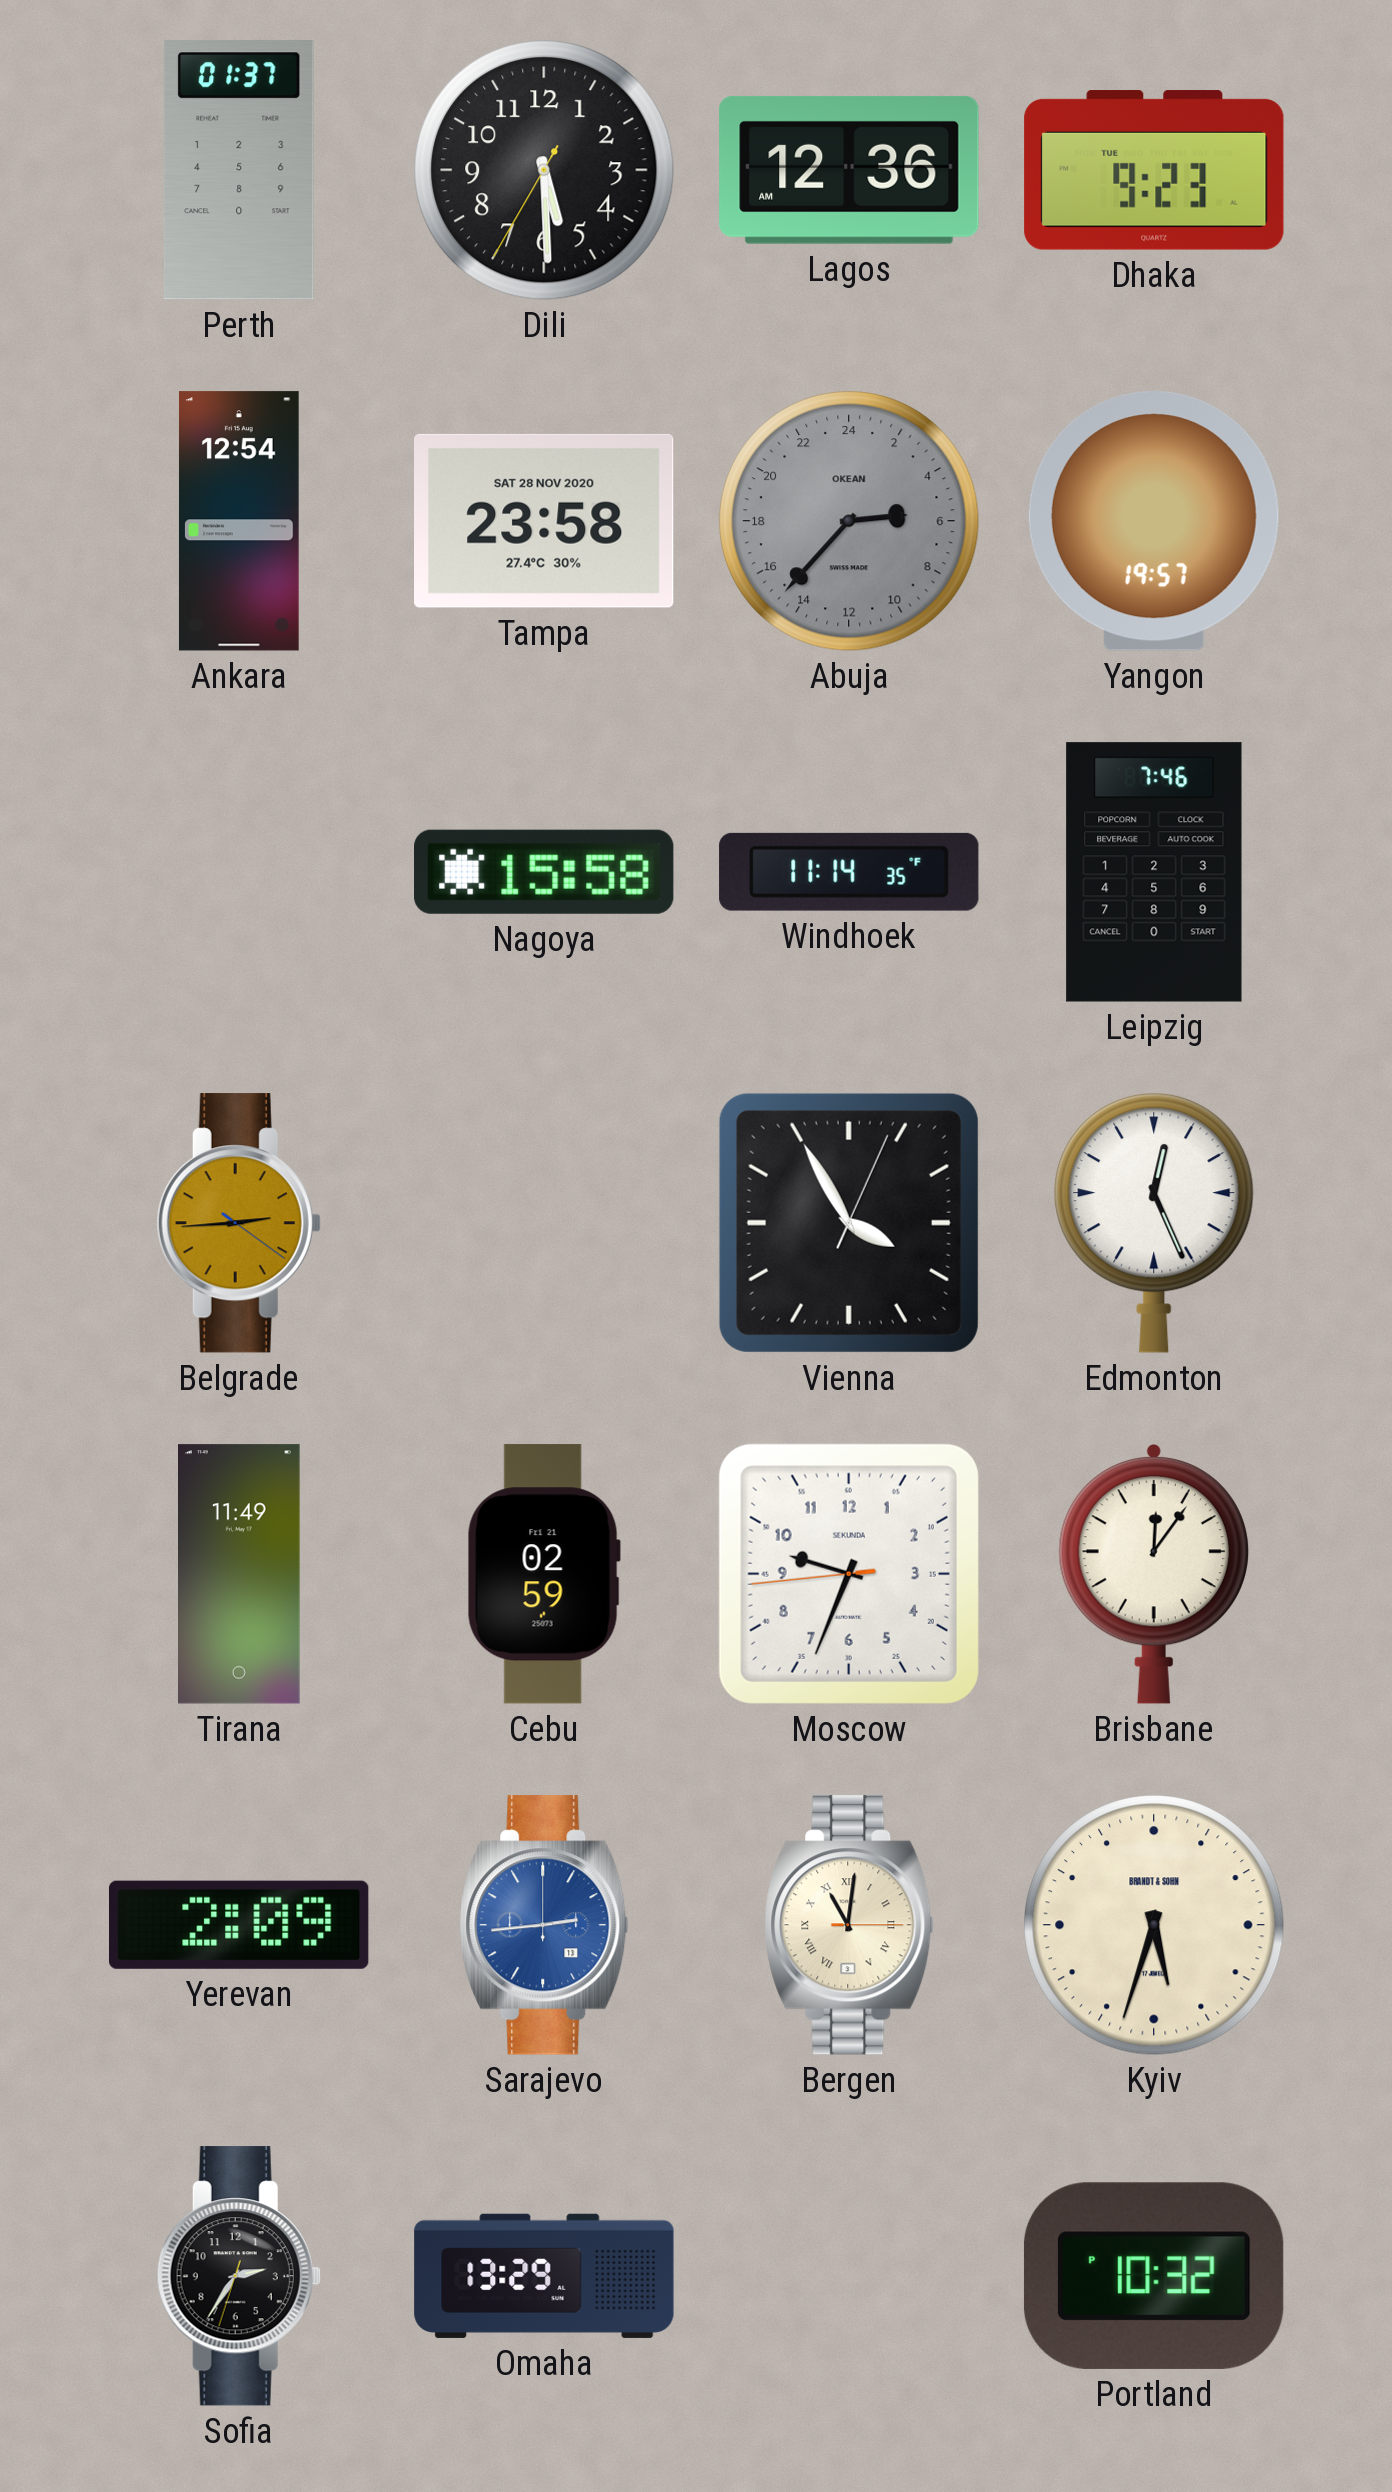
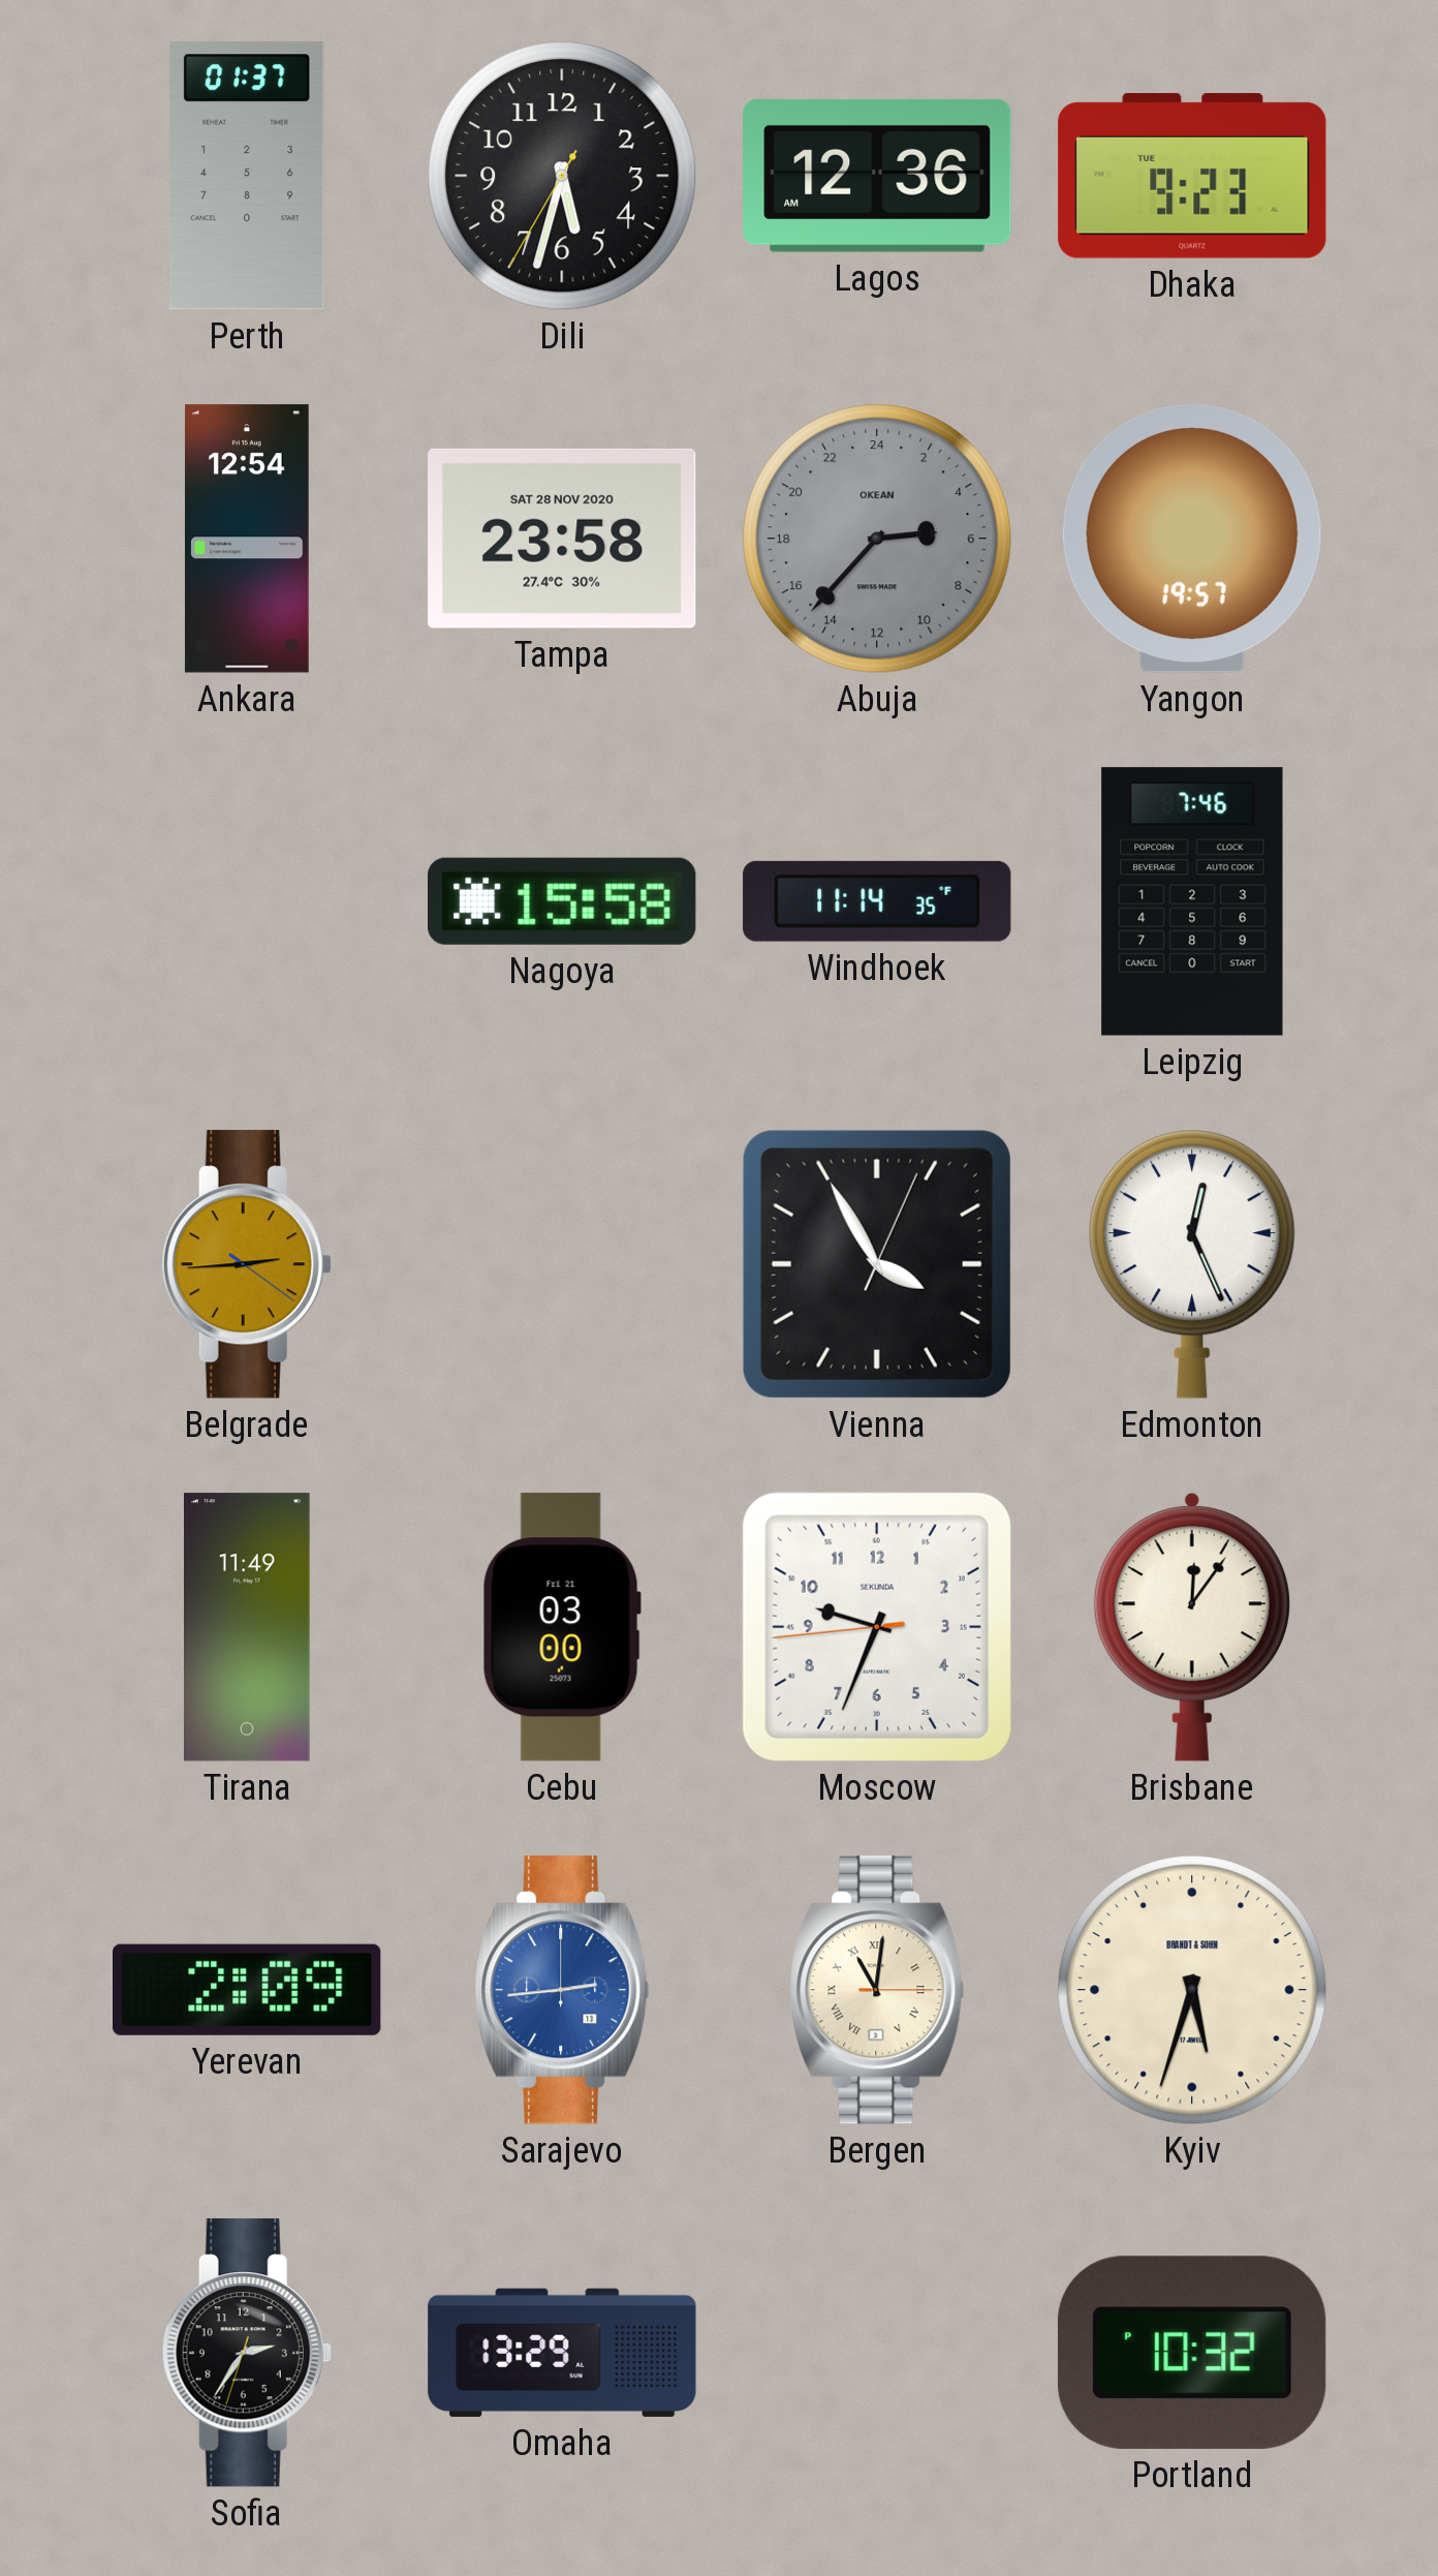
Dili: 5:29 -> 5:32 (563, 177)
Cebu: 02:59 -> 03:00 (562, 1627)
